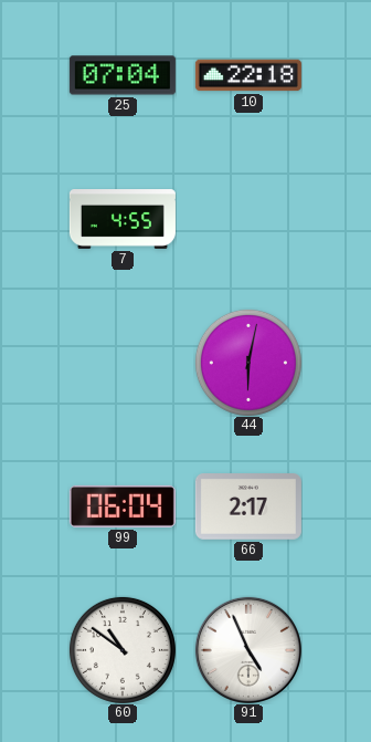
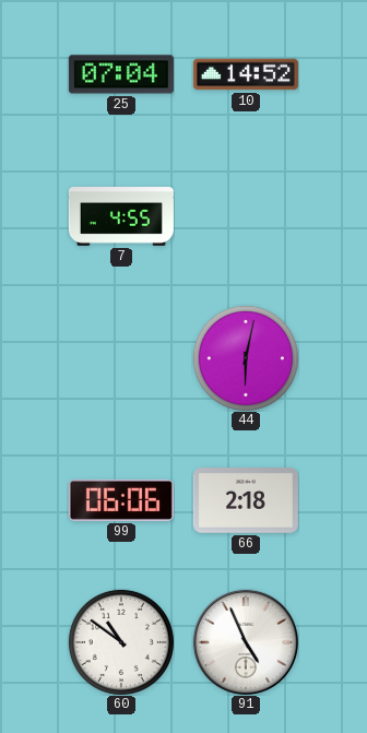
10: 22:18 -> 14:52 (246, 74)
99: 06:04 -> 06:06 (121, 500)
66: 2:17 -> 2:18 (246, 501)
